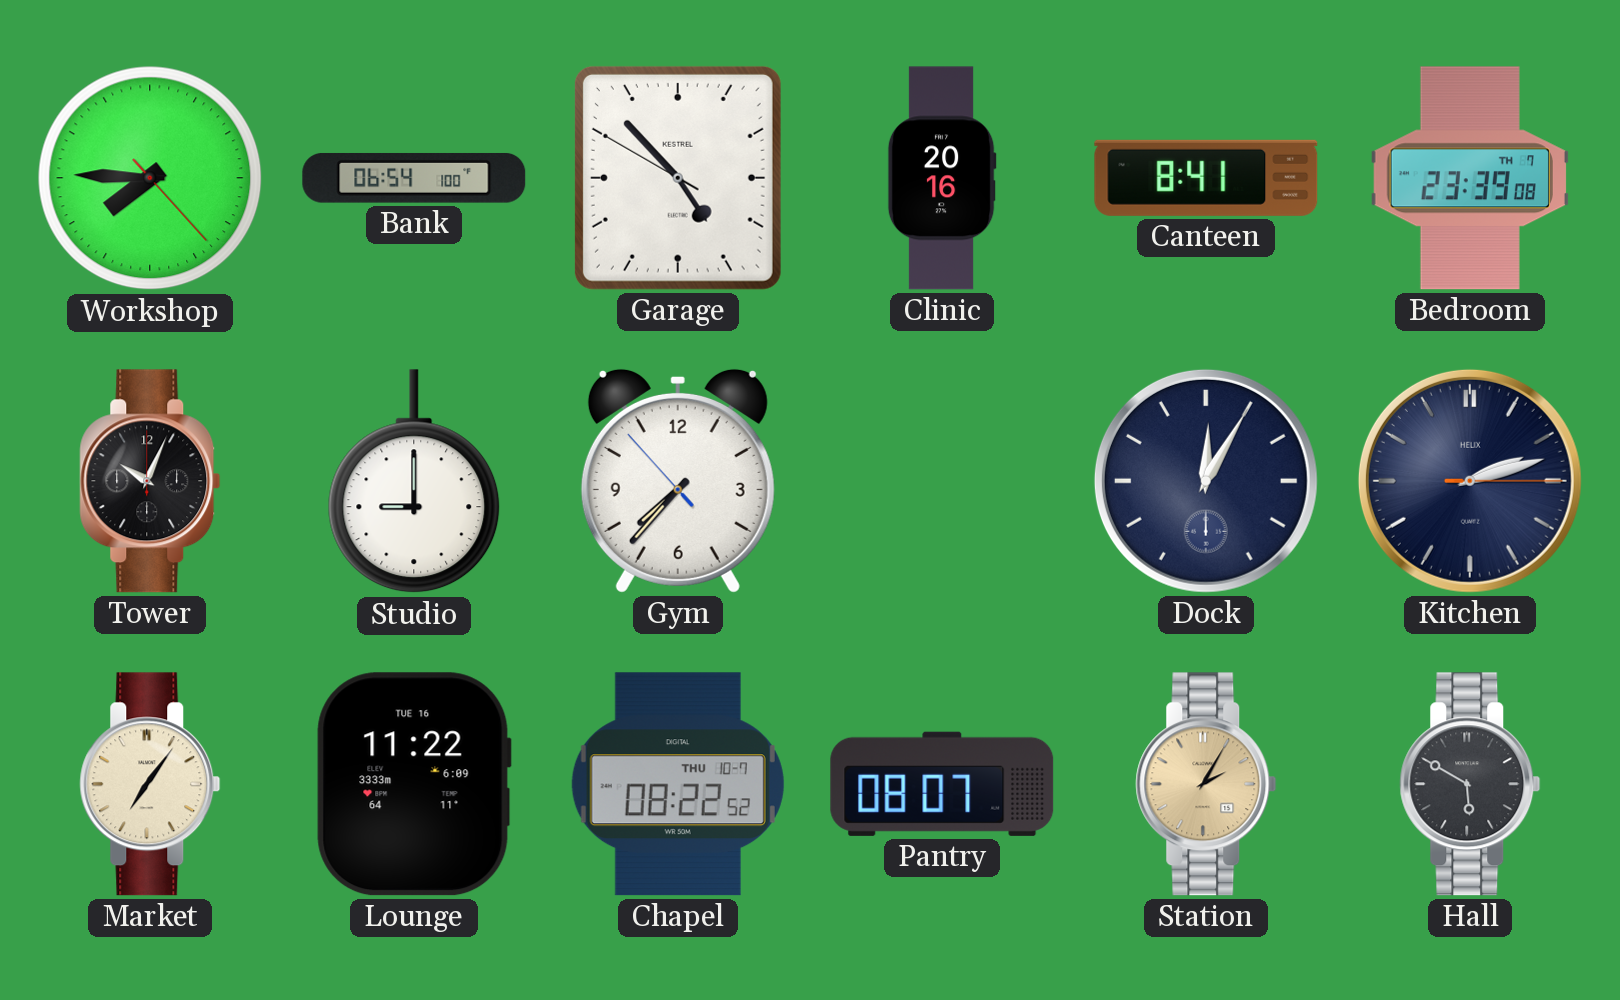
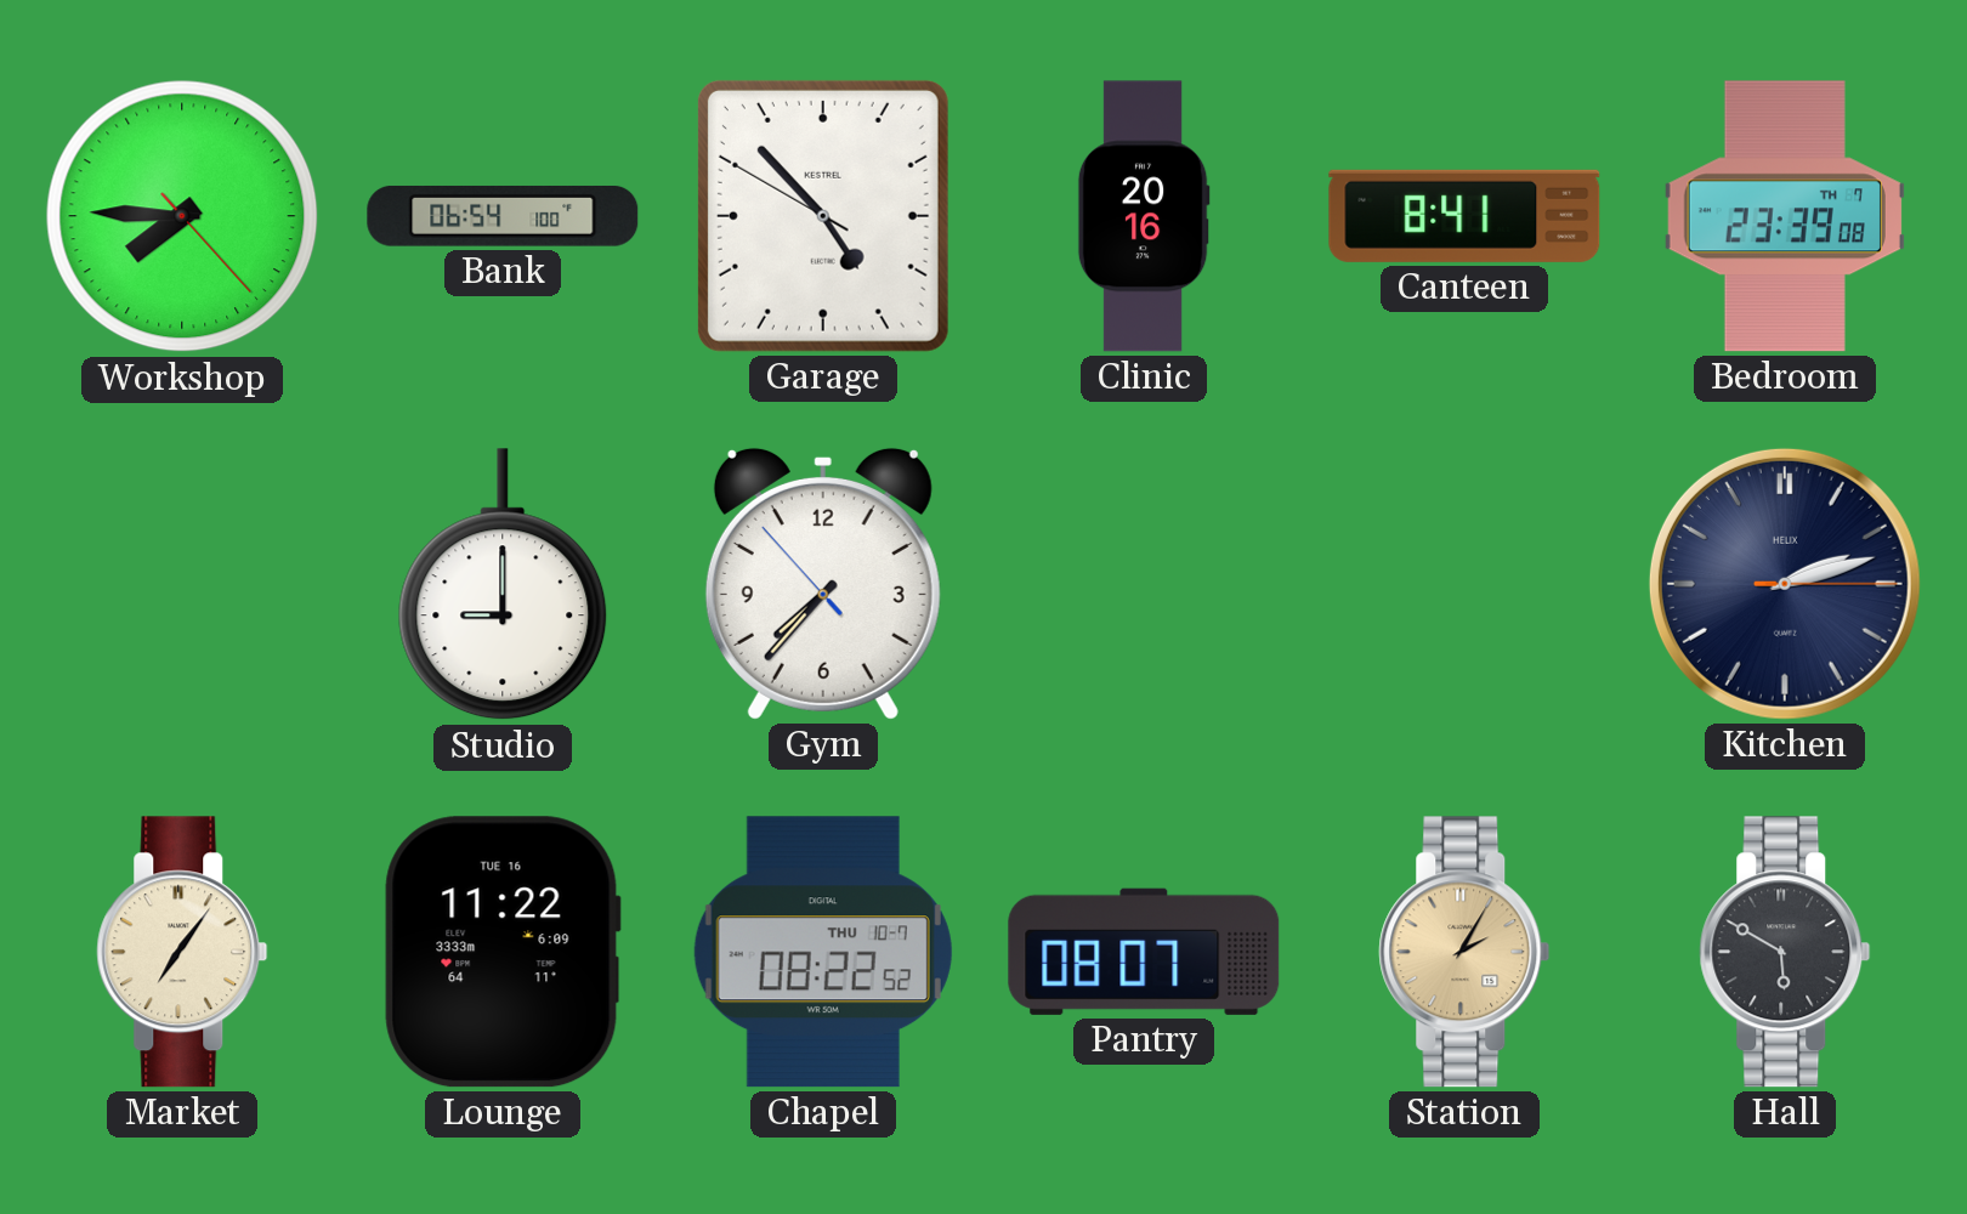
Tower: 10:04 -> none (150, 481)
Dock: 12:05 -> none (1206, 481)
